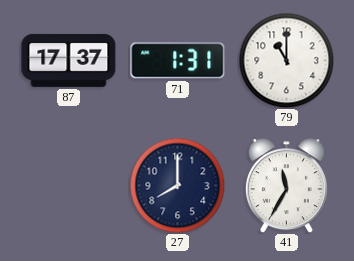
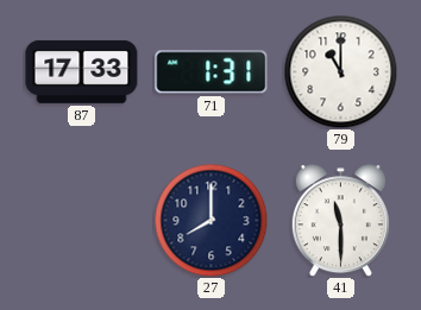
87: 17:37 -> 17:33 (82, 71)
41: 11:35 -> 11:30 (340, 221)
